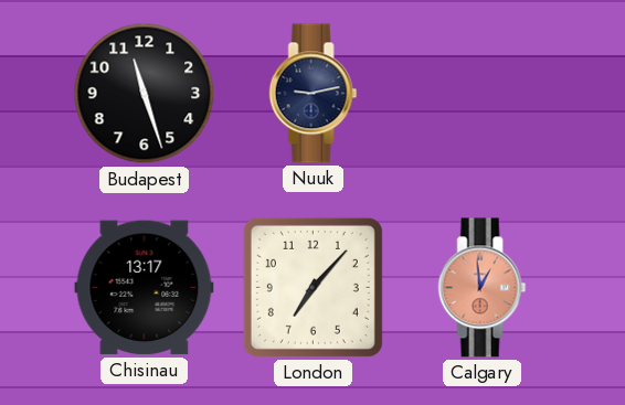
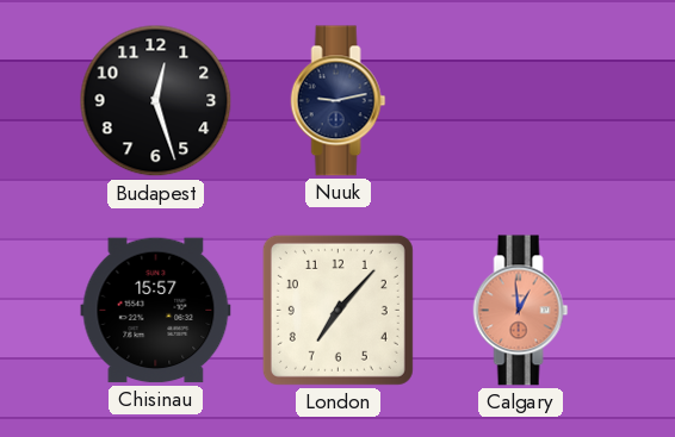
Budapest: 11:27 -> 12:27 (156, 101)
Chisinau: 13:17 -> 15:57 (156, 311)
